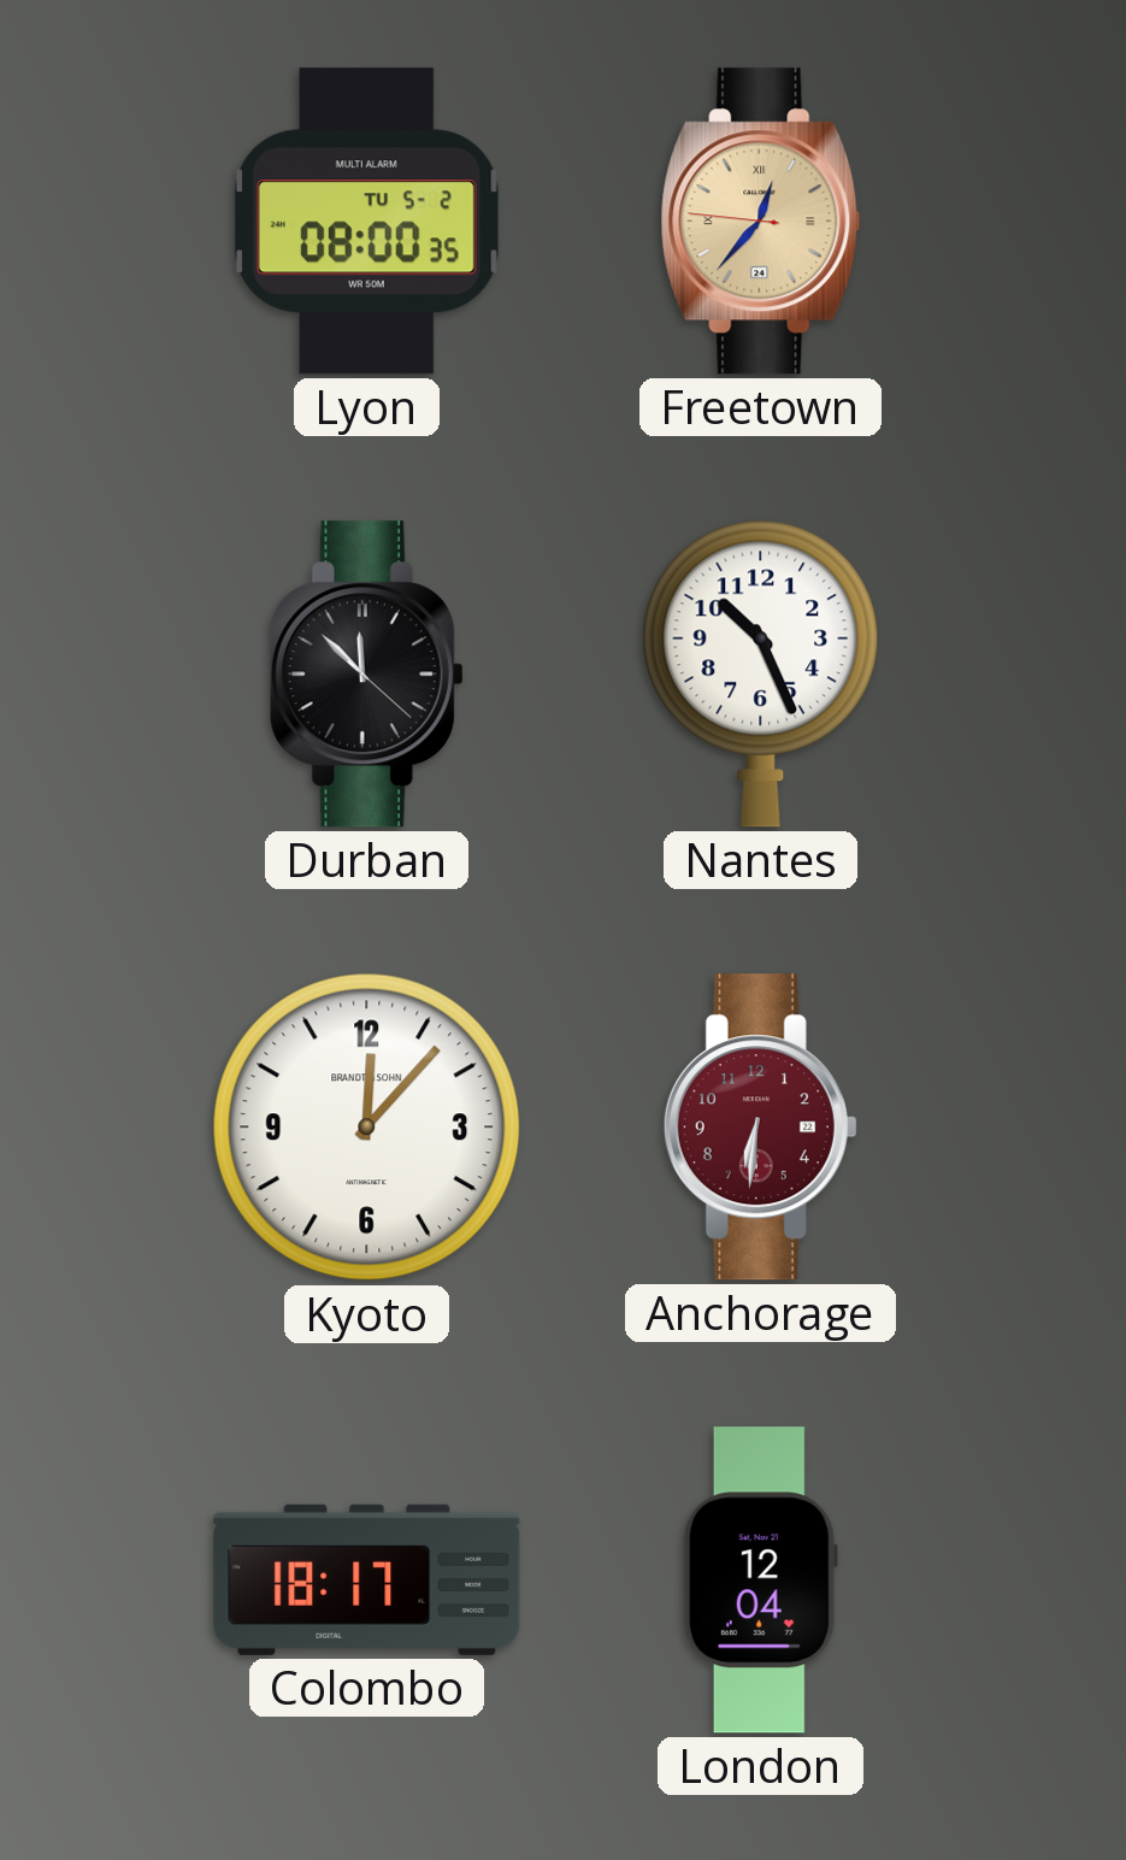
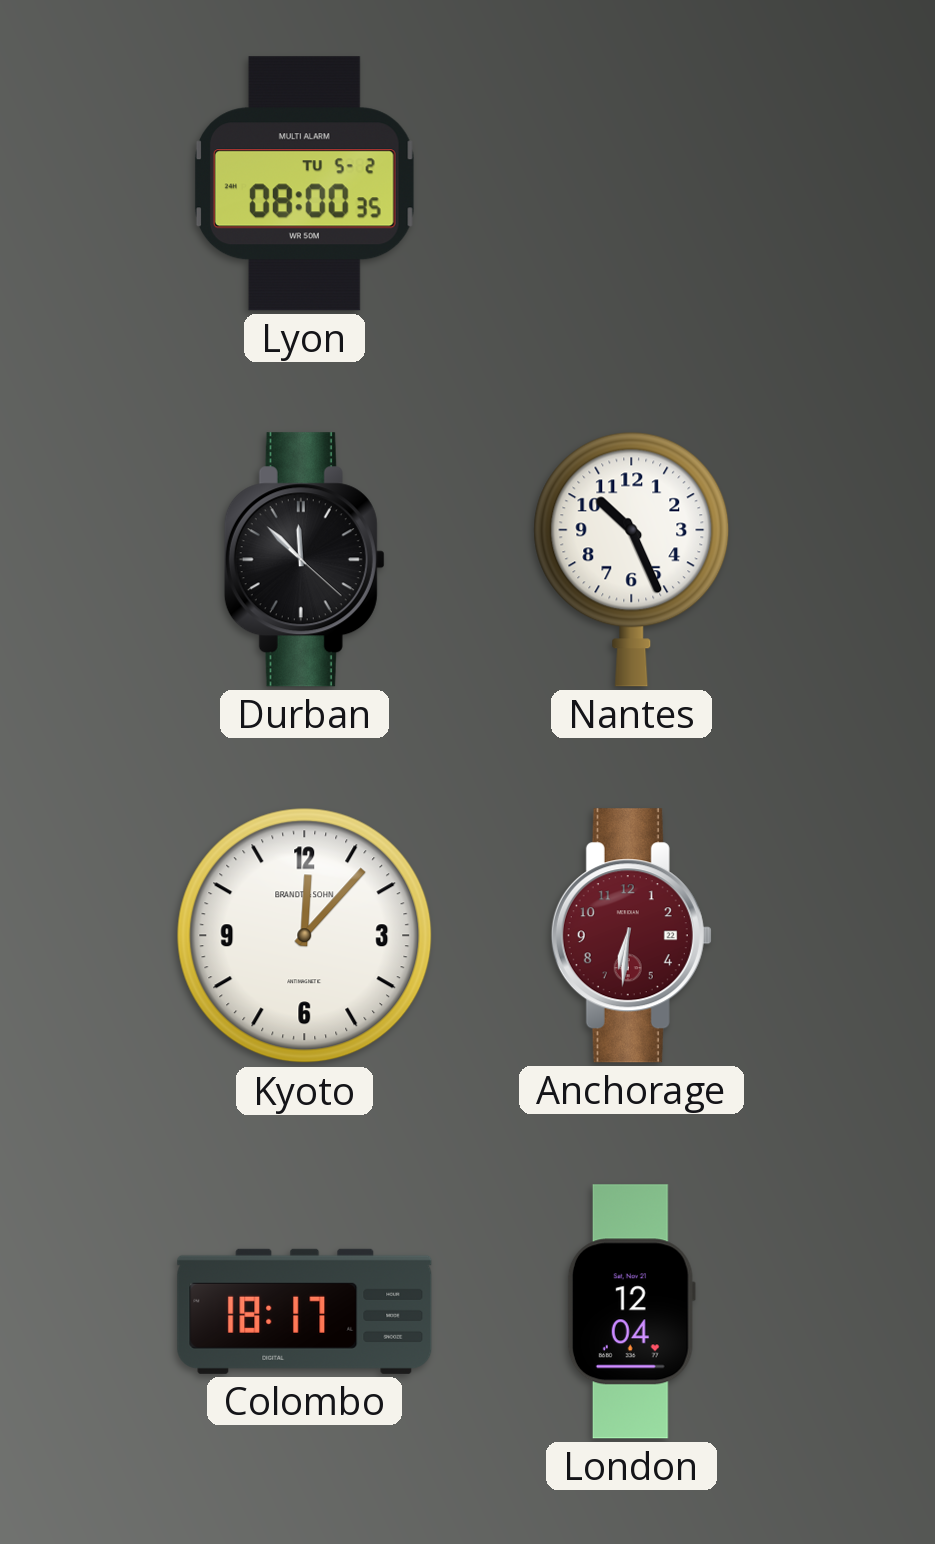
Freetown: 12:36 -> none (761, 222)
